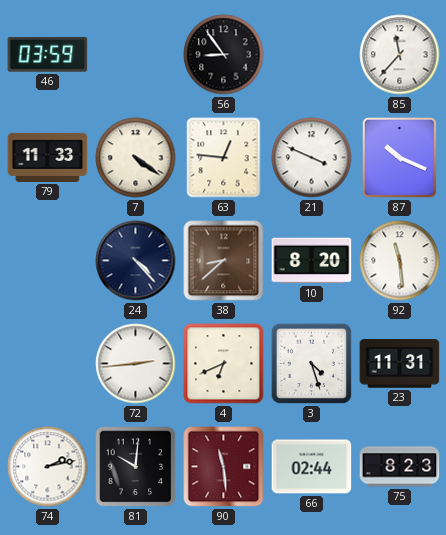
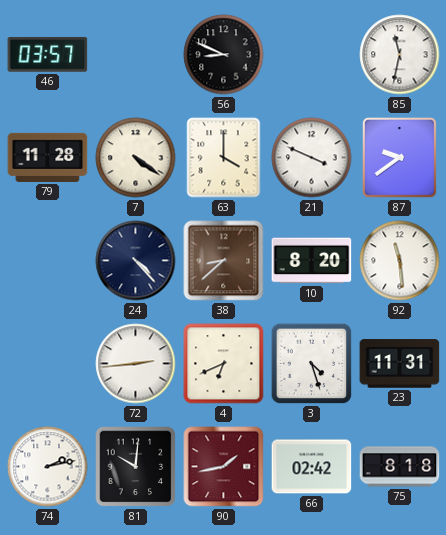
46: 03:59 -> 03:57 (48, 55)
56: 8:54 -> 8:49 (224, 55)
85: 11:37 -> 11:32 (400, 55)
79: 11:33 -> 11:28 (48, 157)
63: 12:46 -> 4:00 (224, 158)
87: 10:19 -> 9:39 (399, 158)
90: 11:29 -> 1:43 (224, 467)
66: 02:44 -> 02:42 (312, 467)
75: 8:23 -> 8:18 (400, 467)
